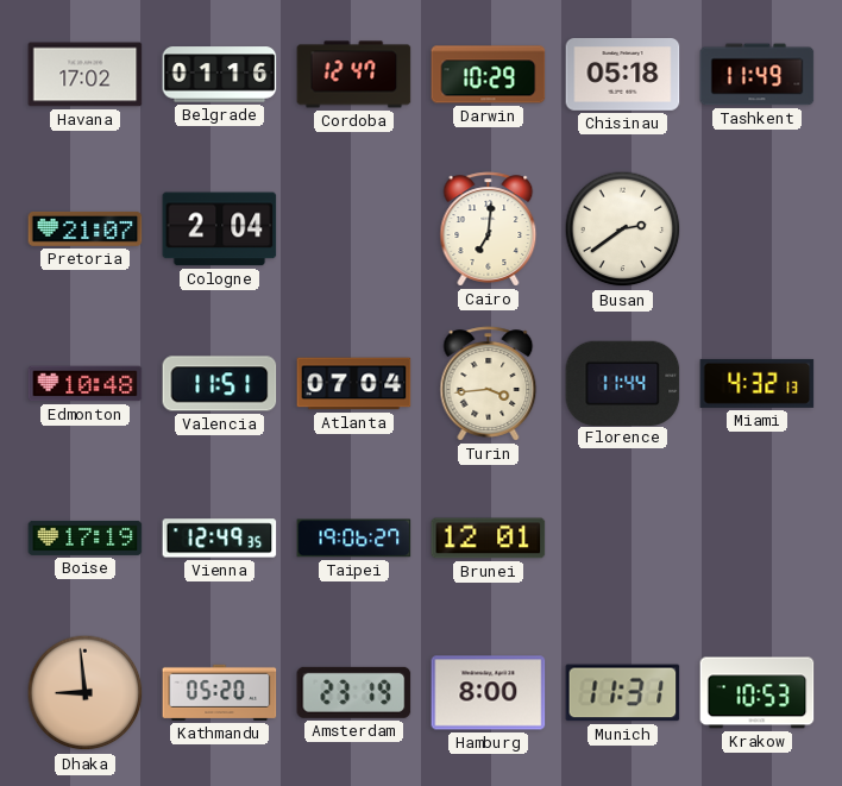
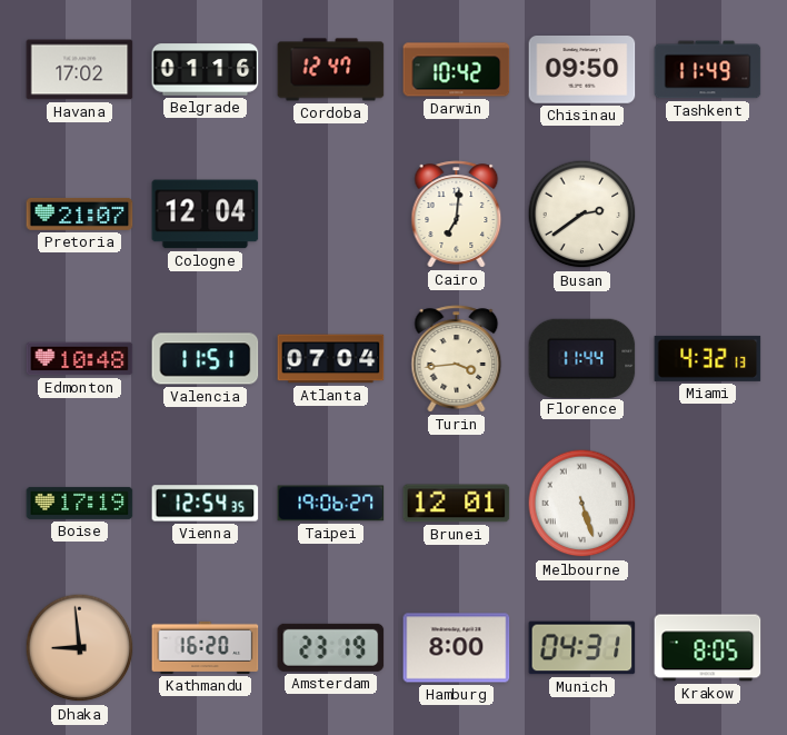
Darwin: 10:29 -> 10:42 (457, 70)
Chisinau: 05:18 -> 09:50 (582, 70)
Cologne: 2:04 -> 12:04 (206, 215)
Vienna: 12:49 -> 12:54 (206, 504)
Melbourne: none -> 5:27 (582, 504)
Kathmandu: 05:20 -> 16:20 (206, 647)
Munich: 11:31 -> 04:31 (582, 648)
Krakow: 10:53 -> 8:05 (708, 648)
